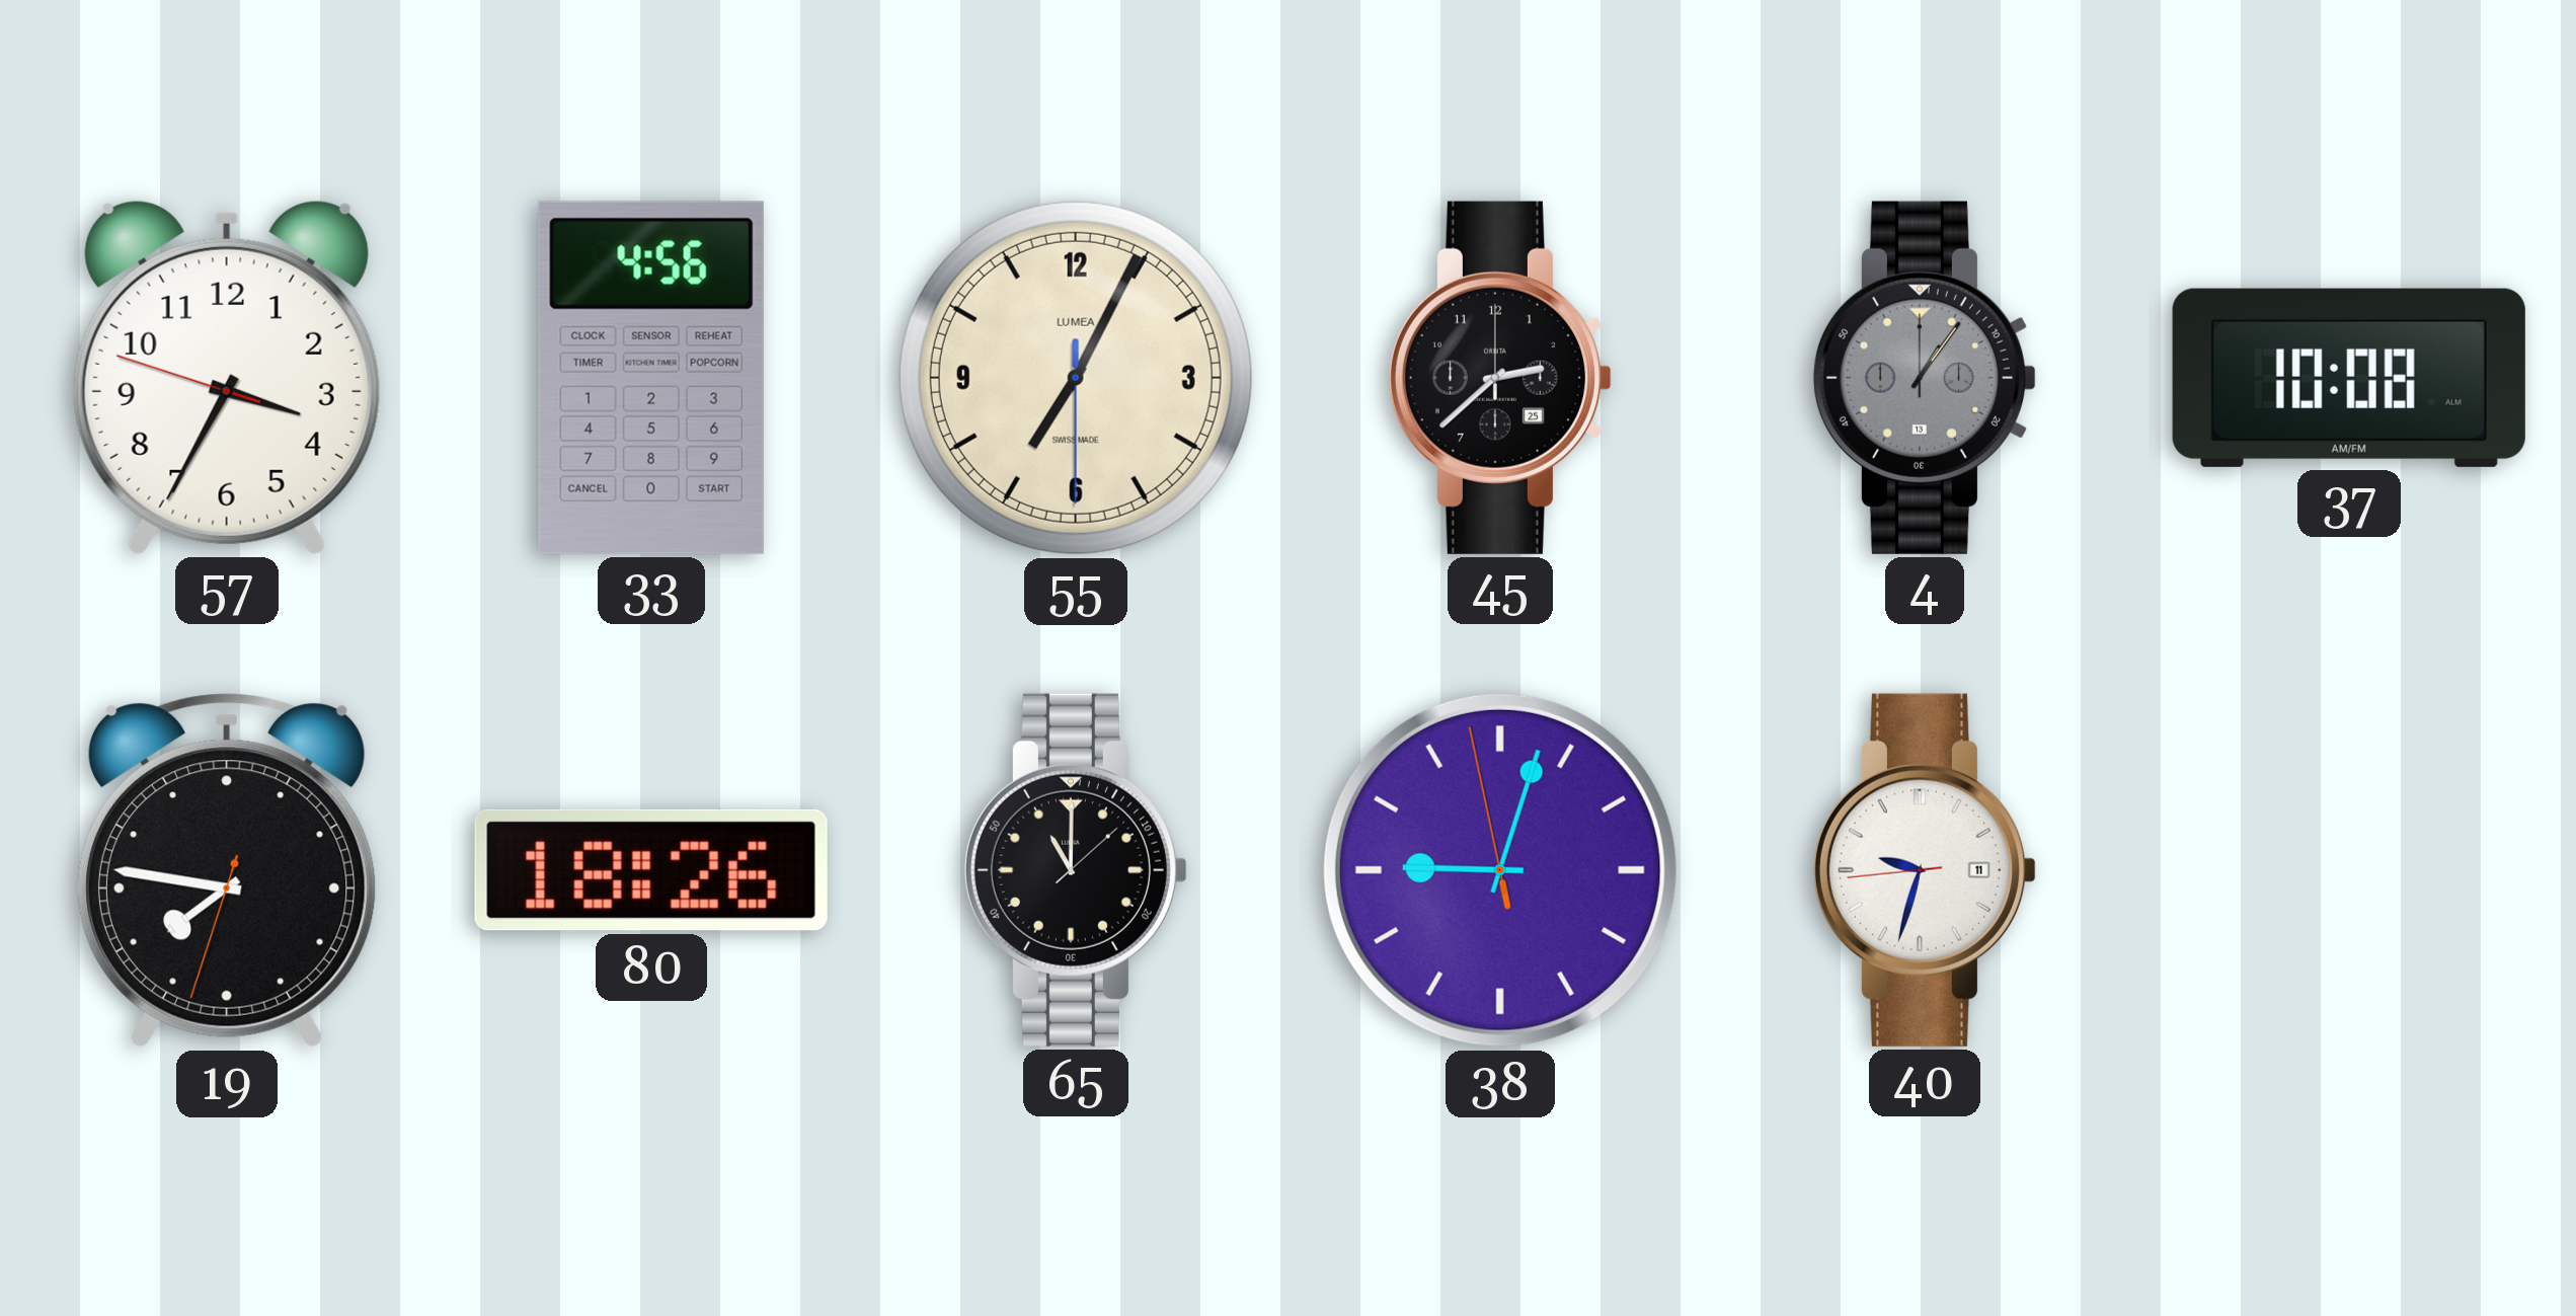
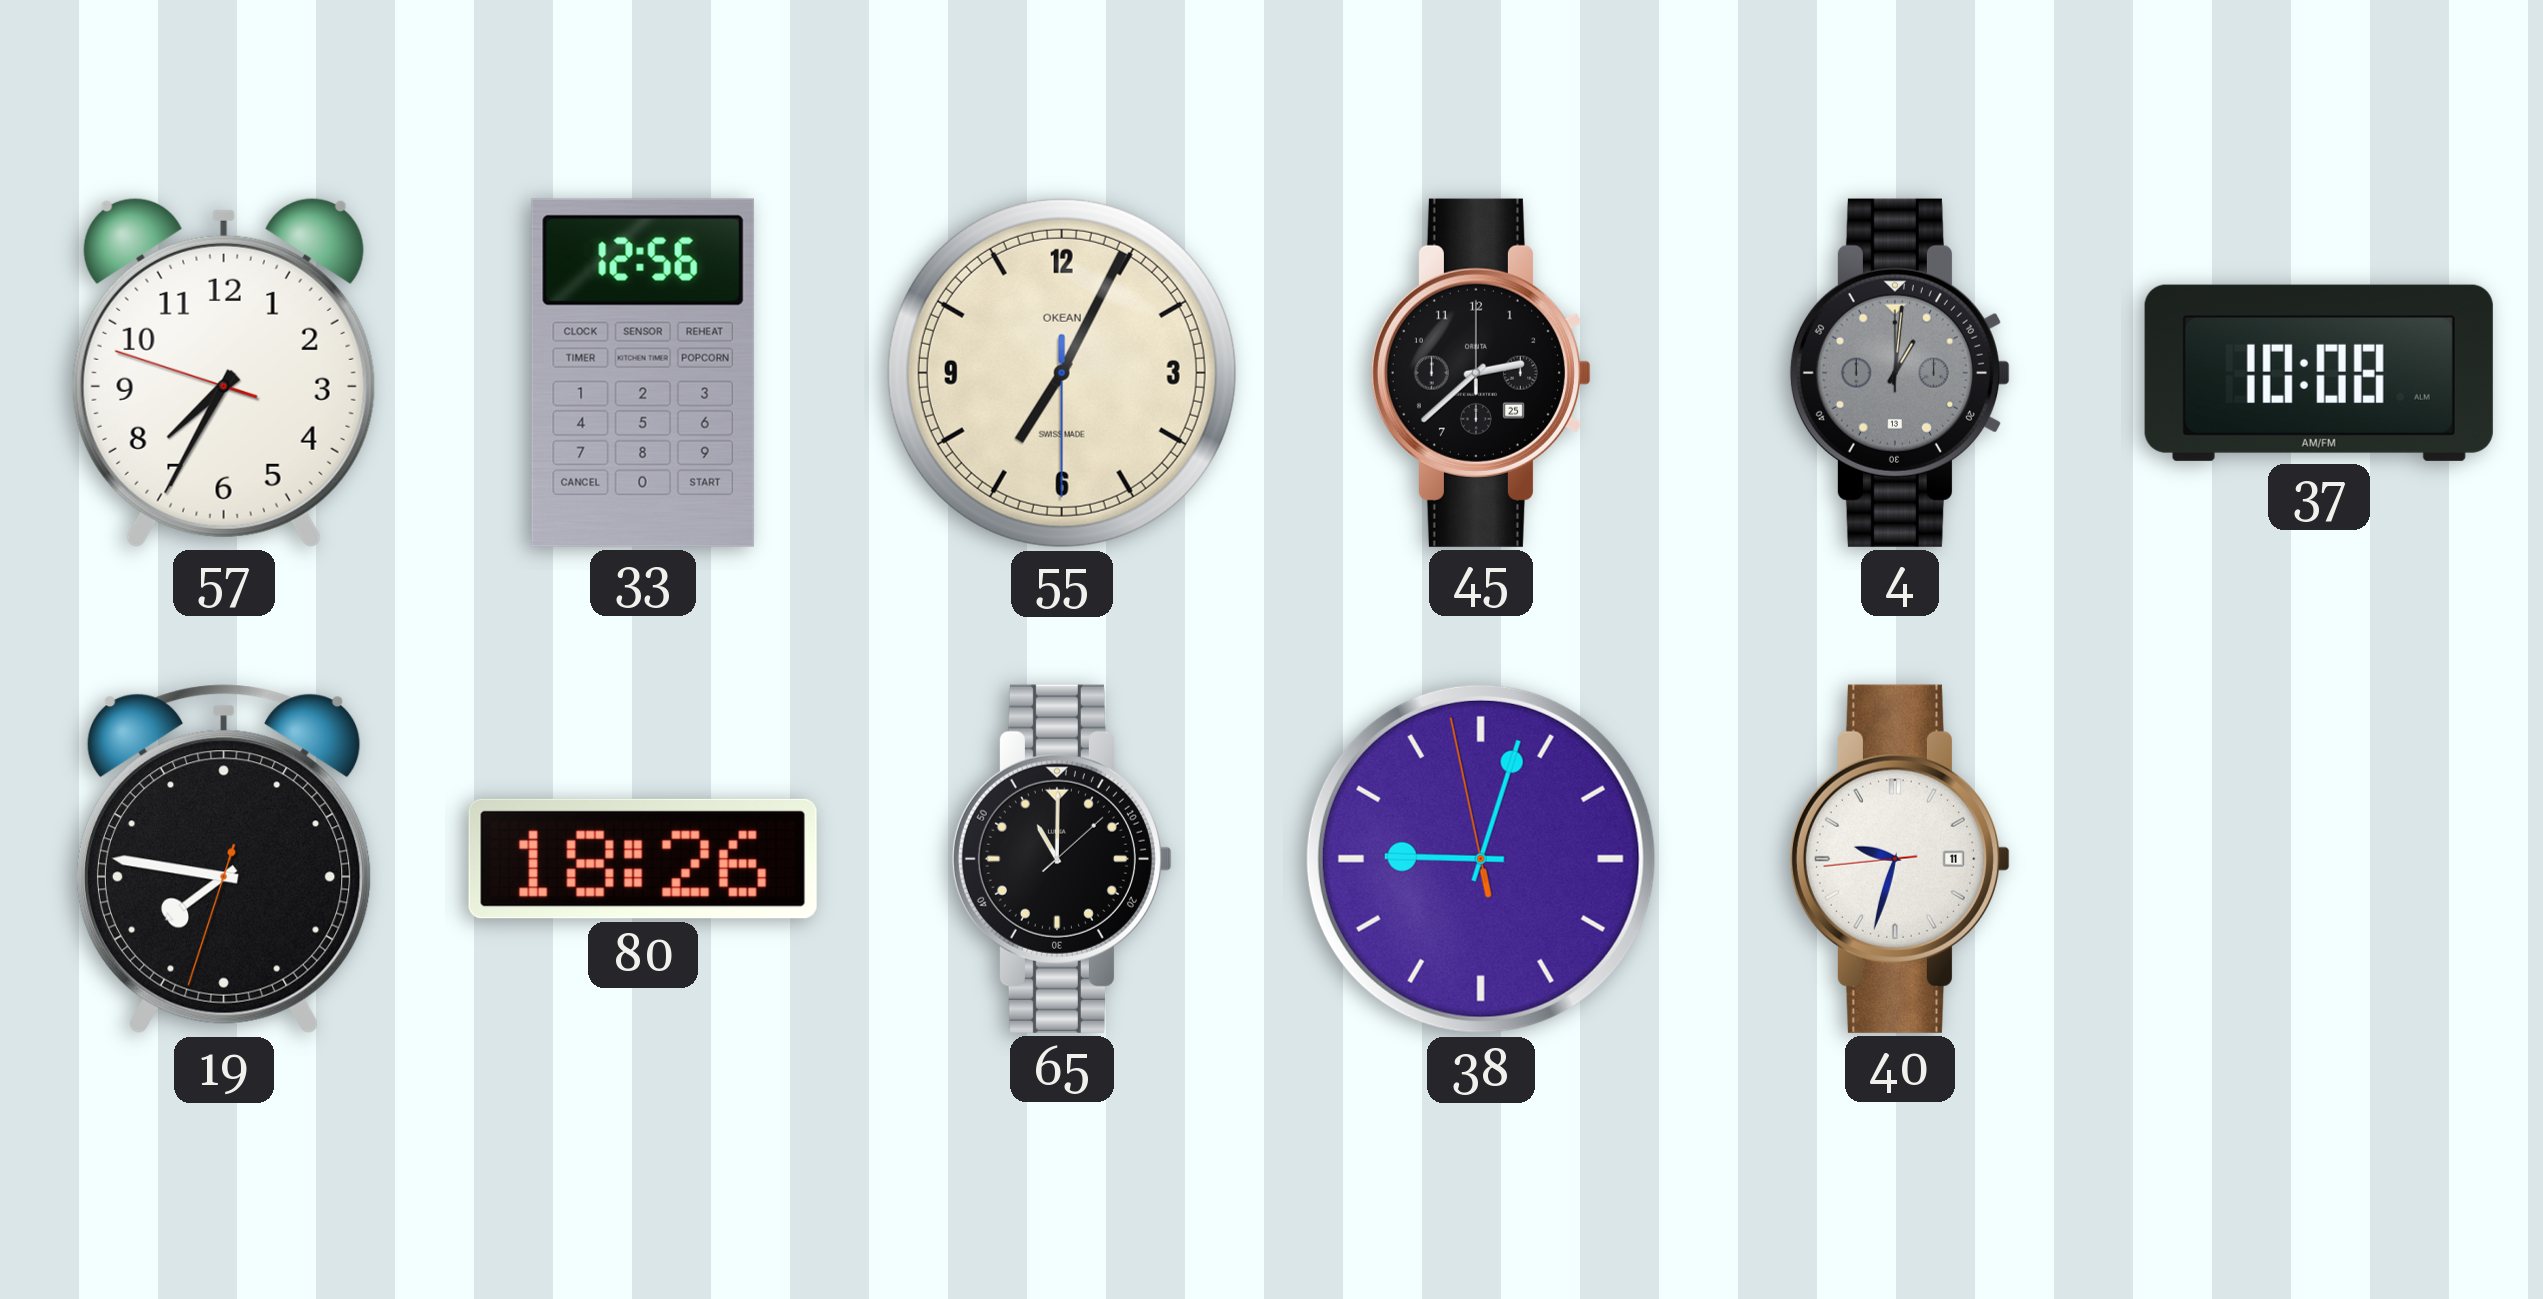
57: 3:34 -> 7:34 (224, 372)
33: 4:56 -> 12:56 (643, 373)
55 brand: LUMEA -> OKEAN (1062, 373)
4: 1:06 -> 1:01 (1900, 373)
